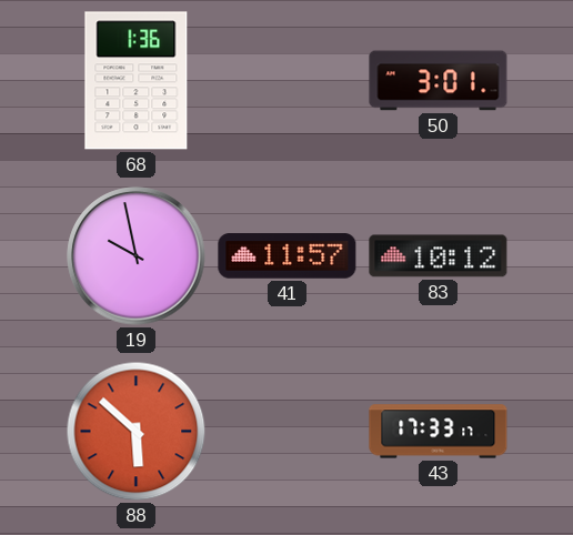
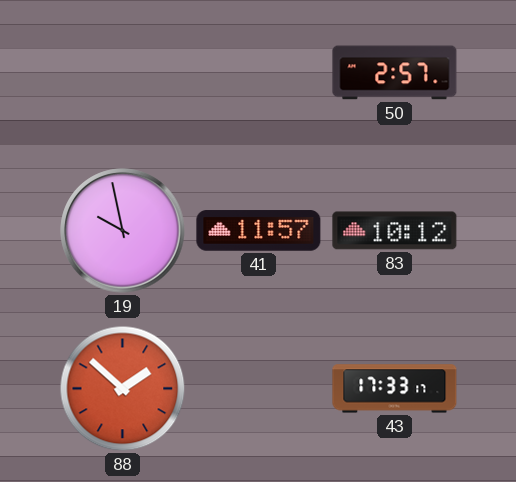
68: 1:36 -> none (137, 81)
50: 3:01 -> 2:57 (395, 73)
88: 5:52 -> 1:52 (123, 389)
